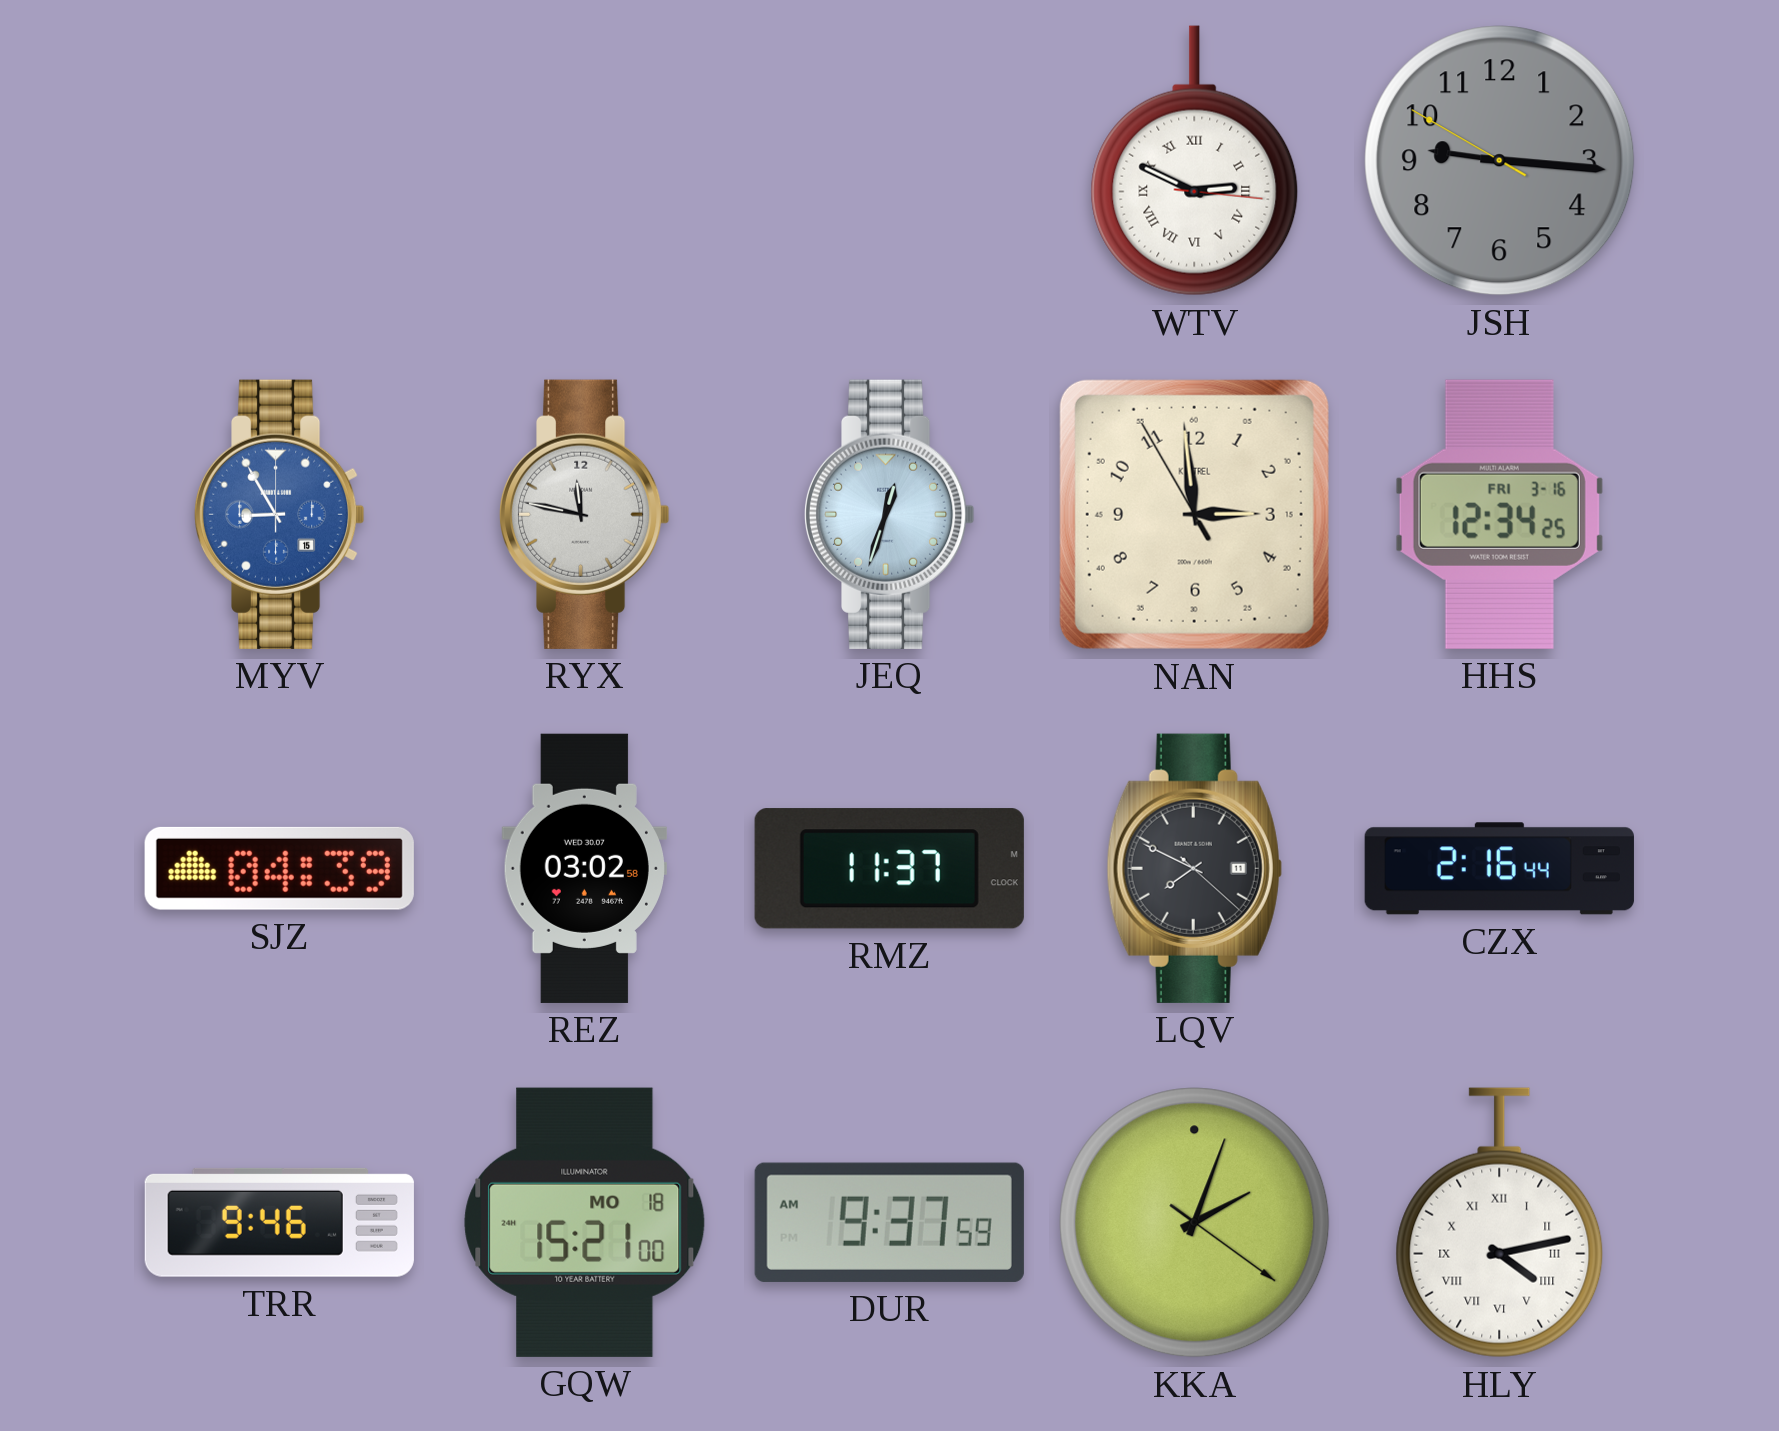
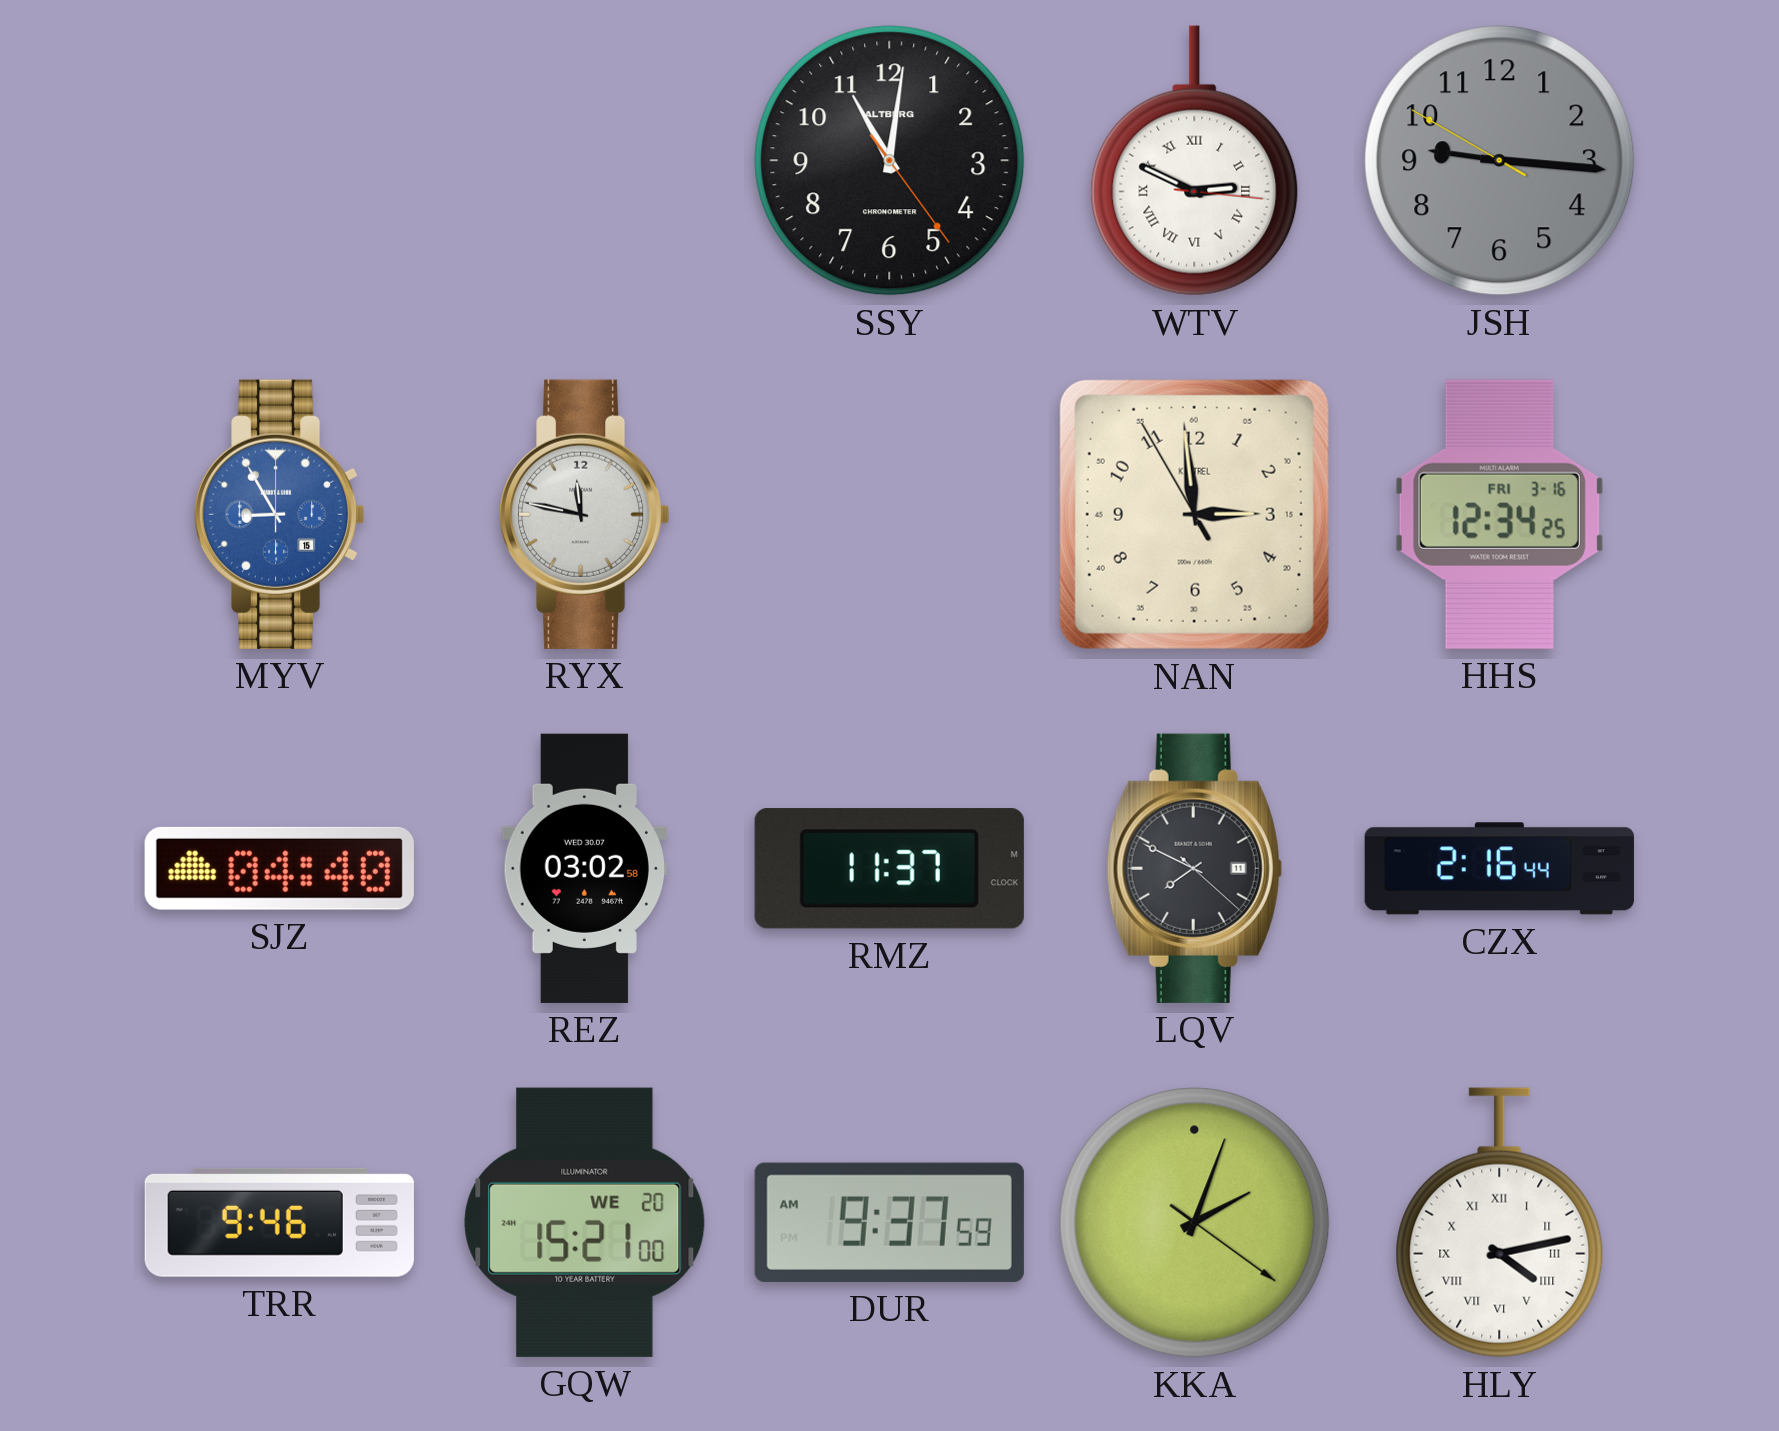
SSY: none -> 11:01 (890, 161)
JEQ: 12:33 -> none (889, 514)
SJZ: 04:39 -> 04:40 (279, 868)
GQW date: MO 18 -> WE 20 (585, 1222)
